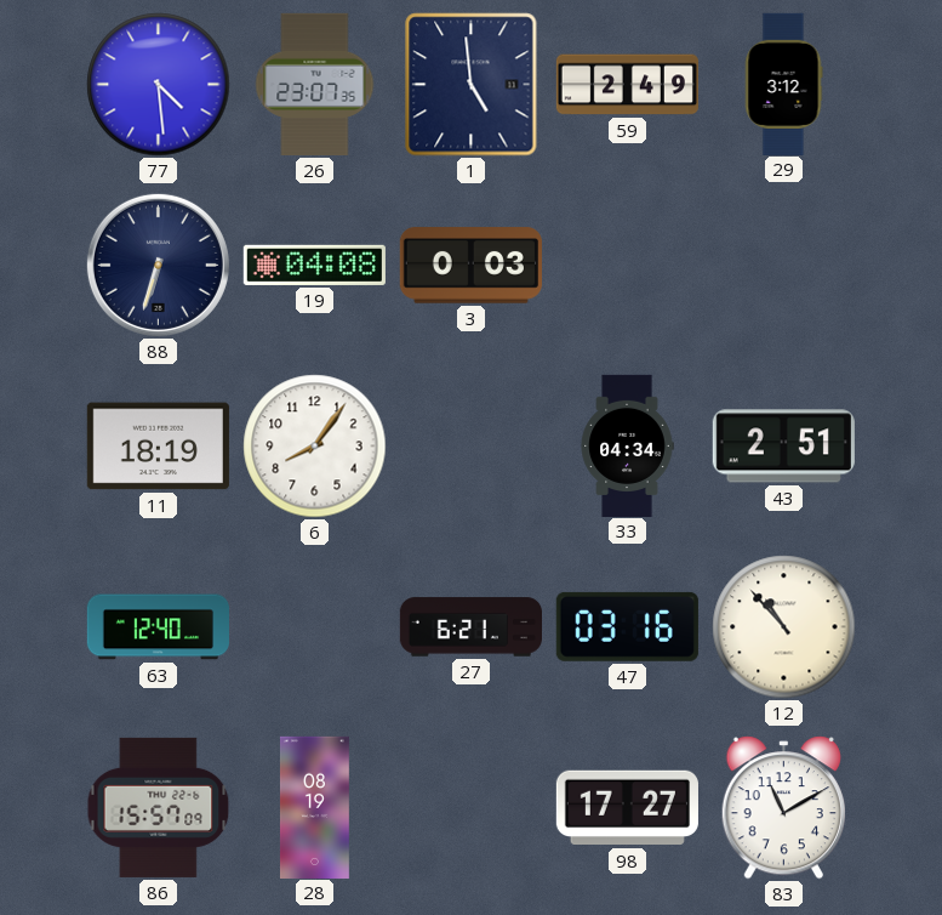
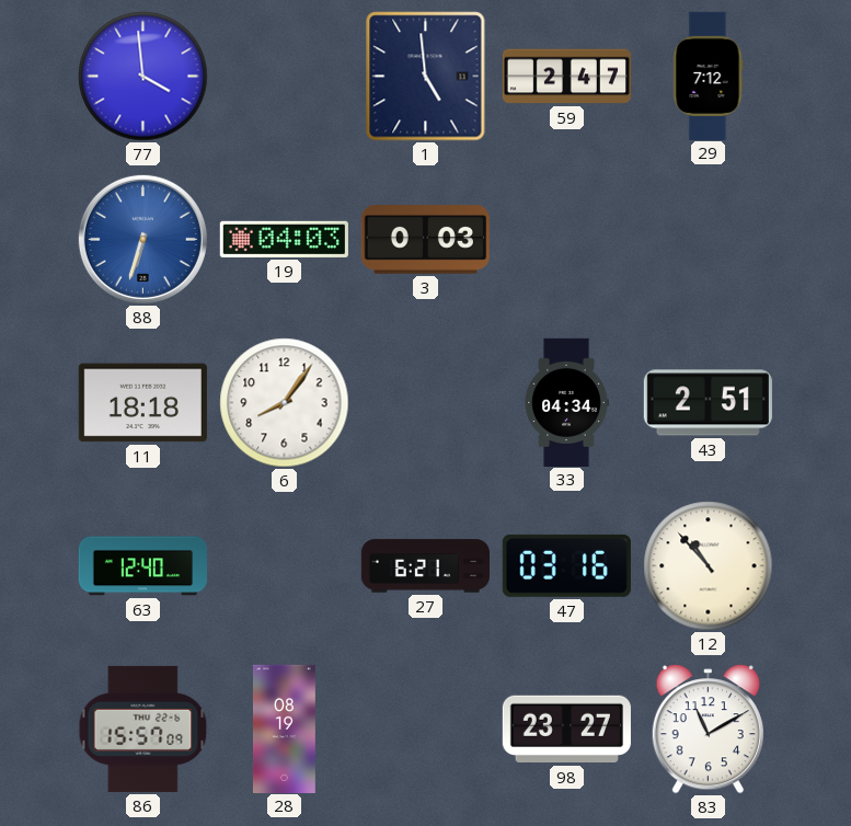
77: 4:29 -> 3:59 (143, 77)
26: 23:07 -> none (315, 84)
59: 2:49 -> 2:47 (566, 77)
29: 3:12 -> 7:12 (708, 76)
88 dial: navy -> blue (142, 239)
19: 04:08 -> 04:03 (284, 239)
11: 18:19 -> 18:18 (142, 403)
98: 17:27 -> 23:27 (566, 730)
